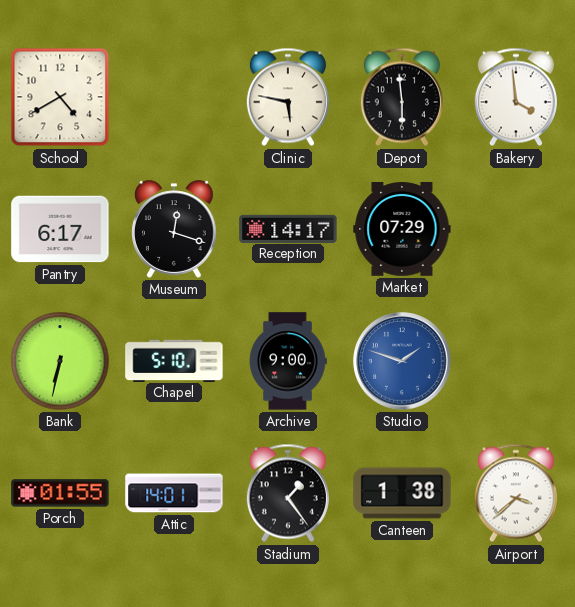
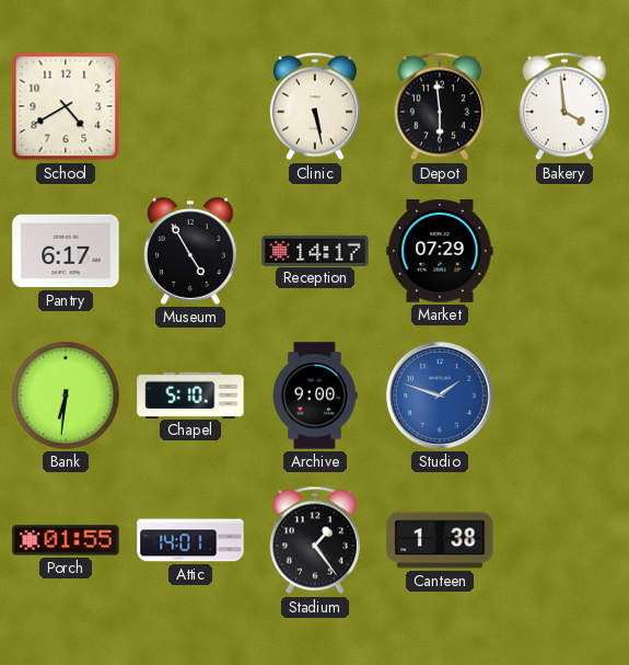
Clinic: 5:47 -> 5:28 (315, 106)
Museum: 12:18 -> 4:55 (191, 251)
Bank: 6:32 -> 6:31 (66, 395)
Airport: 3:38 -> none (516, 493)
